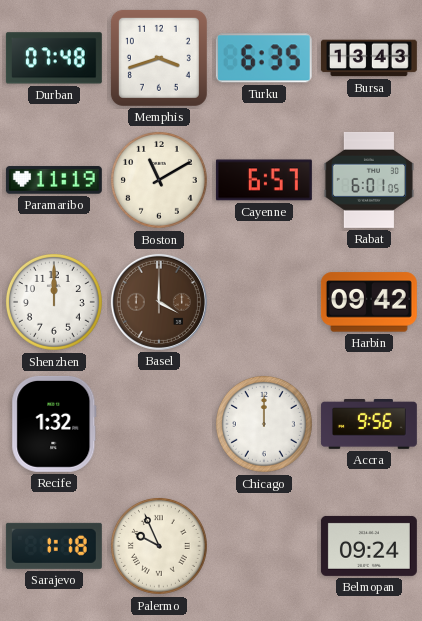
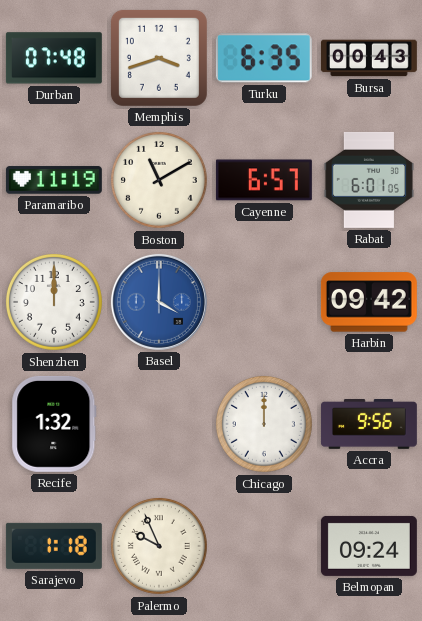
Bursa: 13:43 -> 00:43 (369, 58)
Basel dial: brown -> blue (159, 302)
